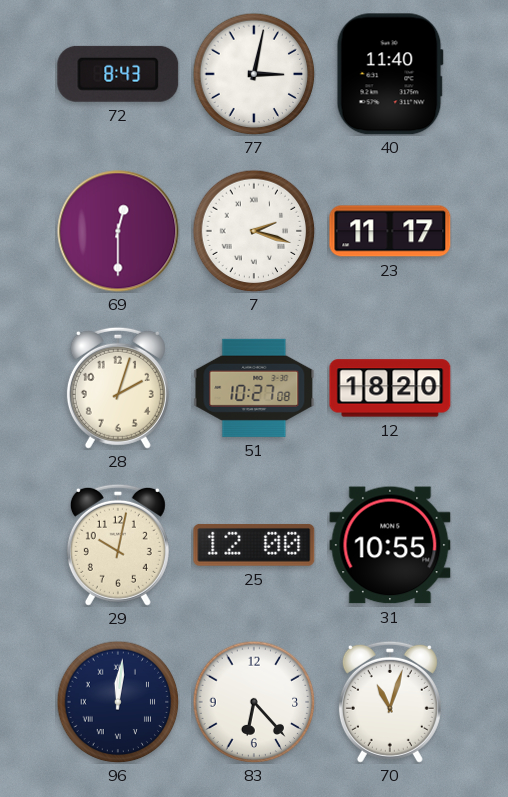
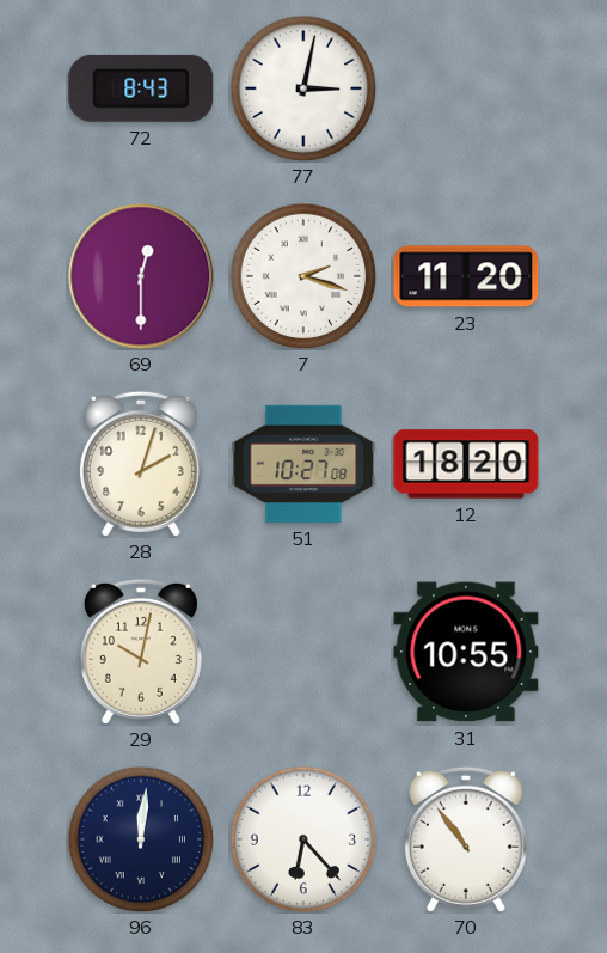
40: 11:40 -> none (390, 74)
23: 11:17 -> 11:20 (466, 276)
25: 12:00 -> none (254, 545)
70: 11:03 -> 10:54 (466, 839)
